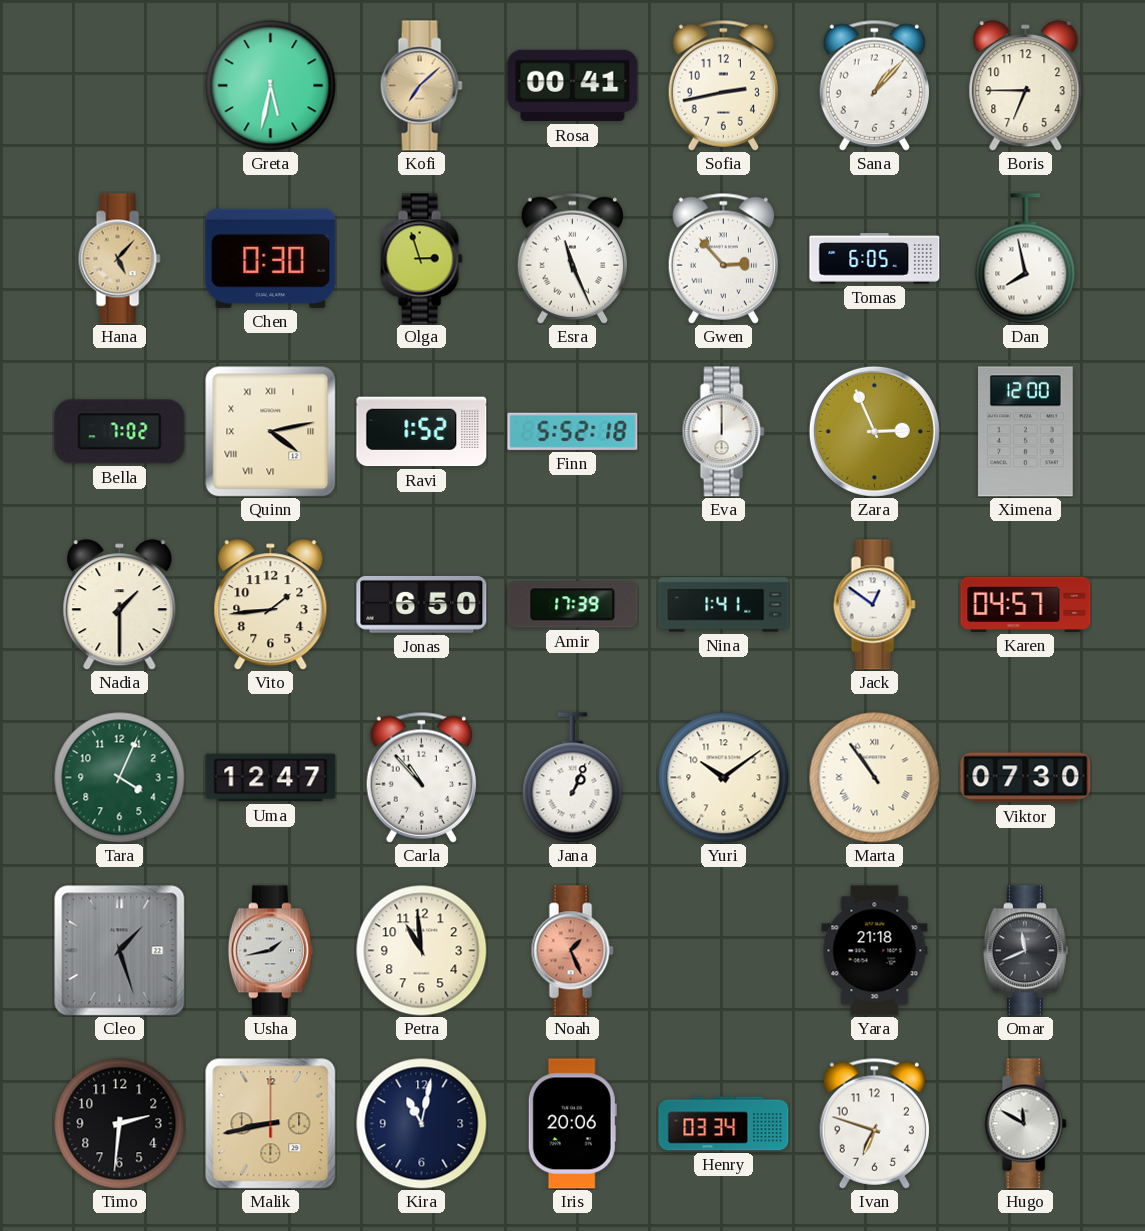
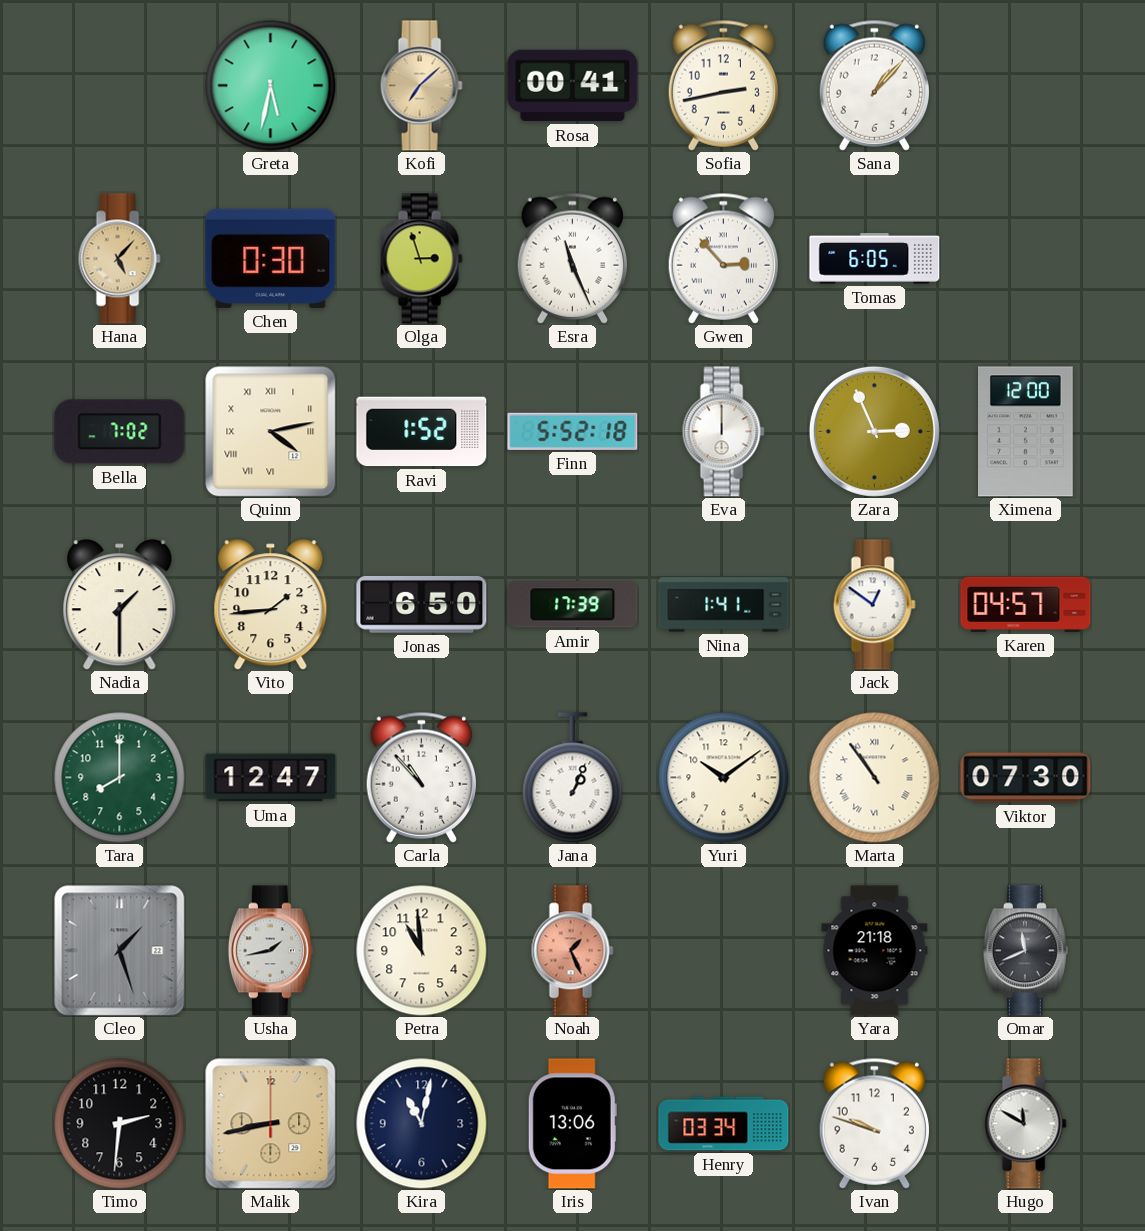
Boris: 6:45 -> none (1026, 86)
Dan: 7:58 -> none (1026, 259)
Tara: 4:04 -> 8:00 (120, 778)
Iris: 20:06 -> 13:06 (572, 1124)
Ivan: 6:48 -> 9:48 (874, 1123)
